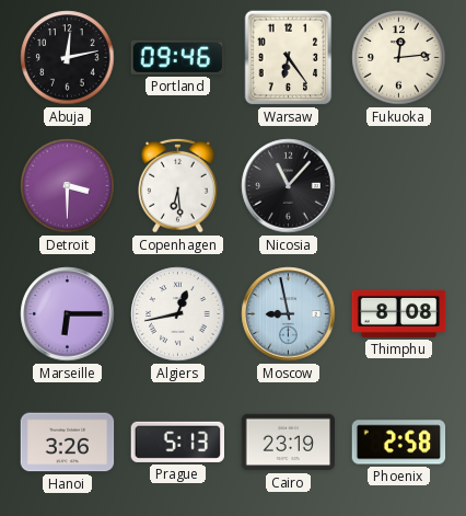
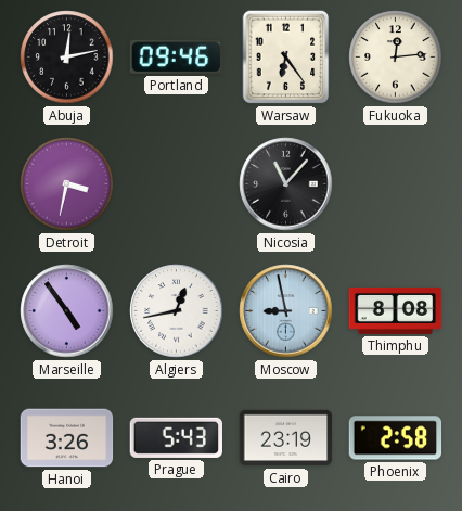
Detroit: 3:30 -> 3:32 (67, 184)
Copenhagen: 6:29 -> none (178, 185)
Marseille: 6:15 -> 4:54 (67, 311)
Prague: 5:13 -> 5:43 (177, 437)
